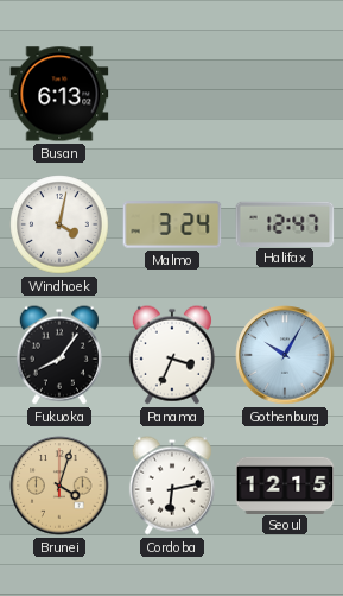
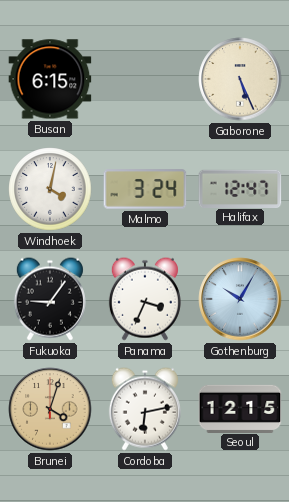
Busan: 6:13 -> 6:15 (50, 79)
Gaborone: none -> 5:26 (240, 79)
Fukuoka: 8:06 -> 9:06 (50, 299)
